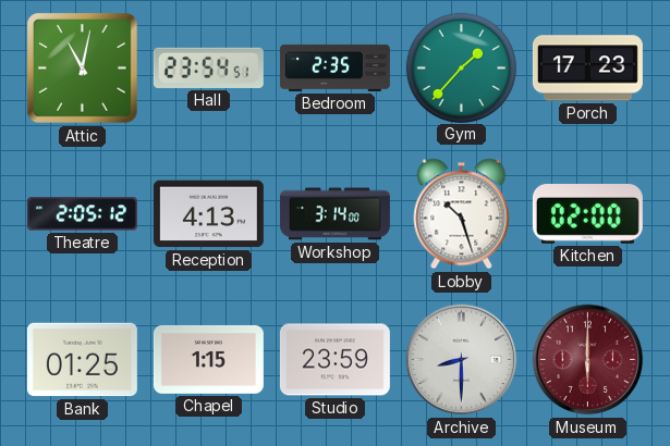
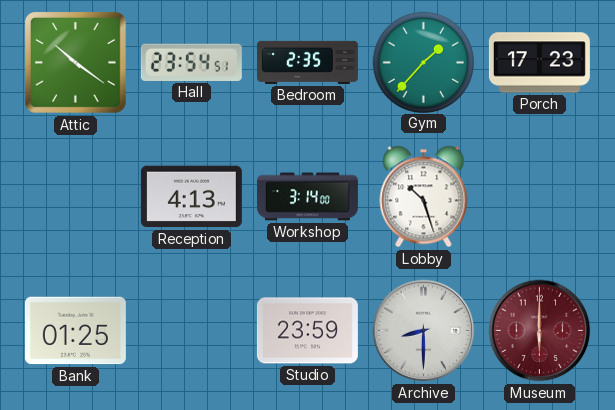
Attic: 11:02 -> 10:21 (75, 62)
Theatre: 2:05 -> none (82, 214)
Kitchen: 02:00 -> none (587, 214)
Chapel: 1:15 -> none (208, 359)
